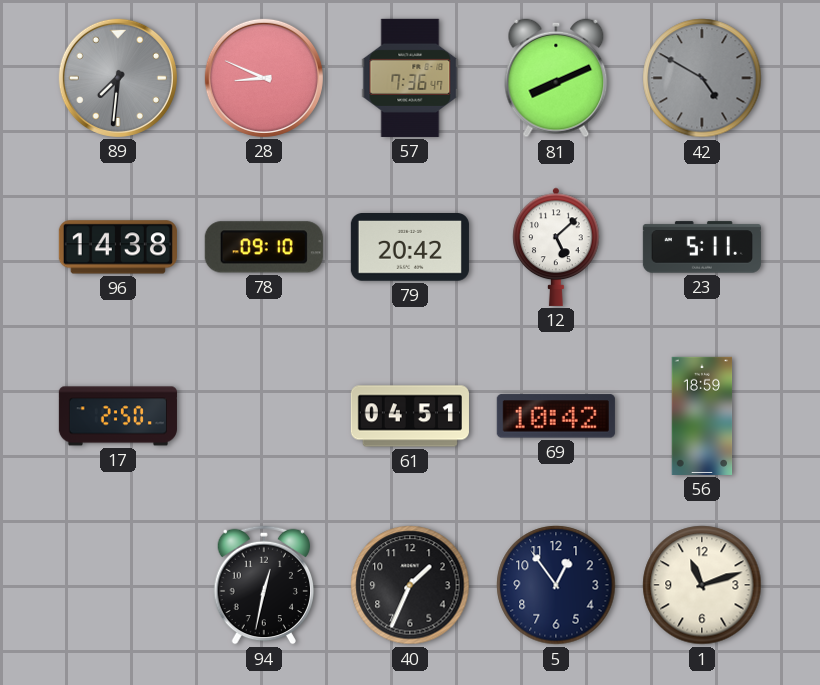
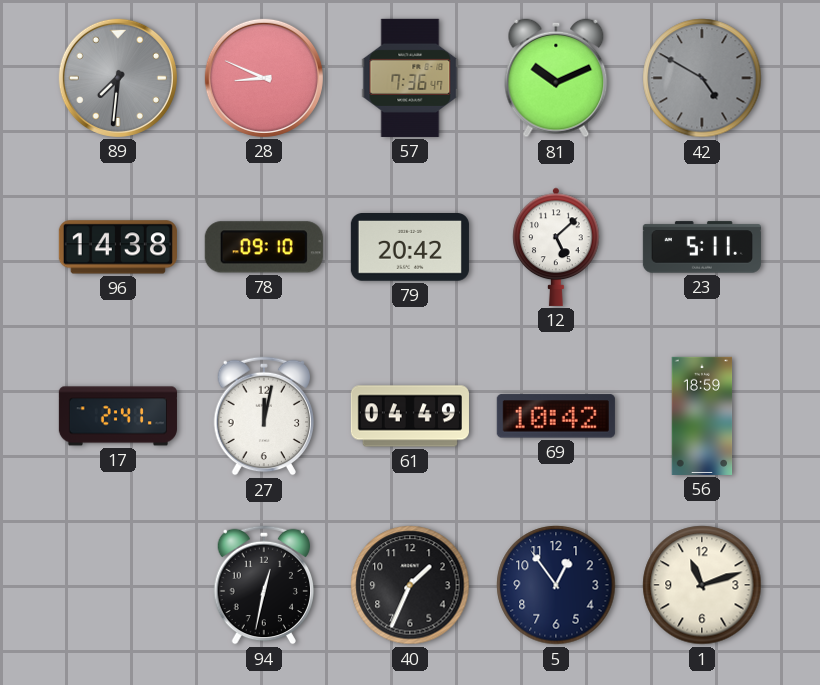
81: 8:11 -> 10:11 (556, 78)
17: 2:50 -> 2:41 (118, 416)
27: none -> 12:02 (263, 416)
61: 04:51 -> 04:49 (410, 416)
